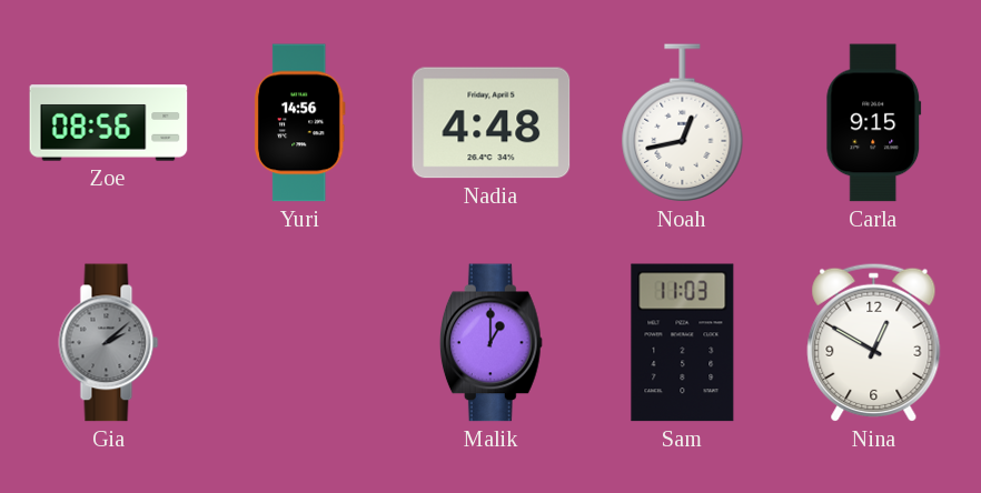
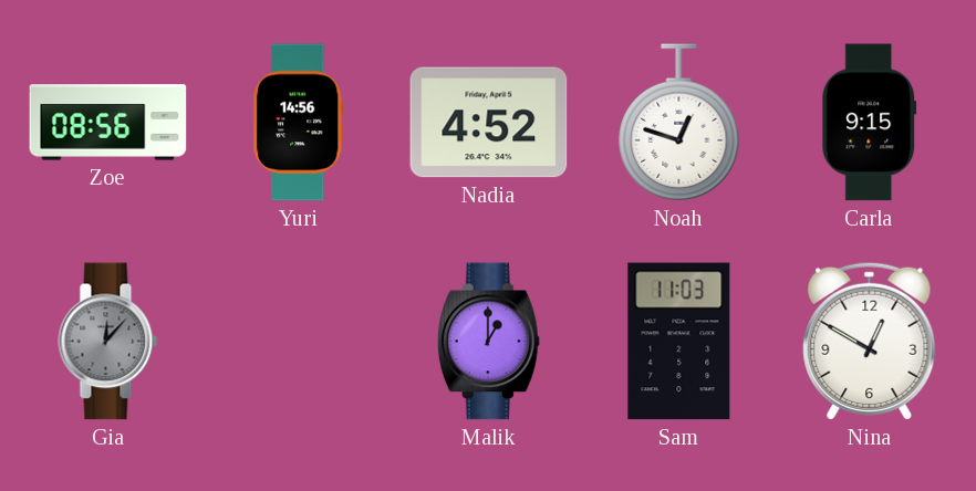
Nadia: 4:48 -> 4:52 (489, 123)
Noah: 12:43 -> 12:48 (679, 123)
Gia: 2:08 -> 12:07 (108, 342)
